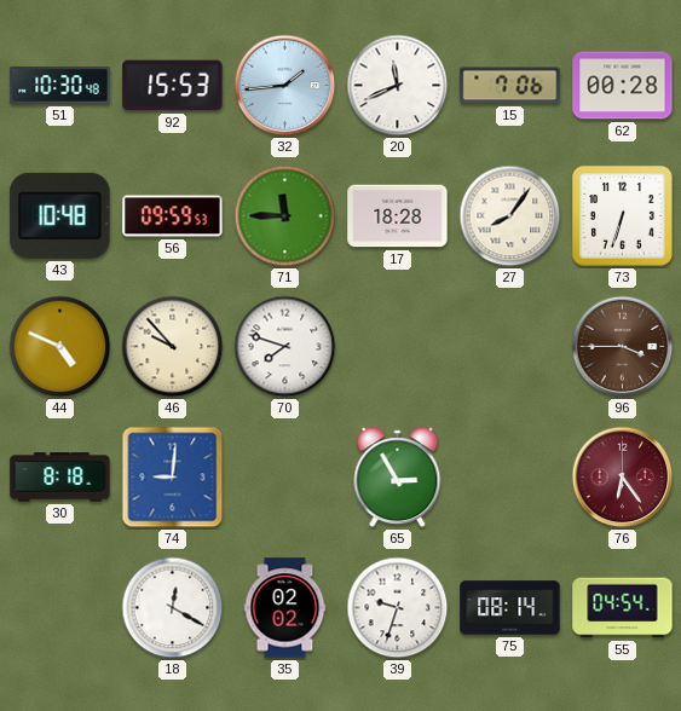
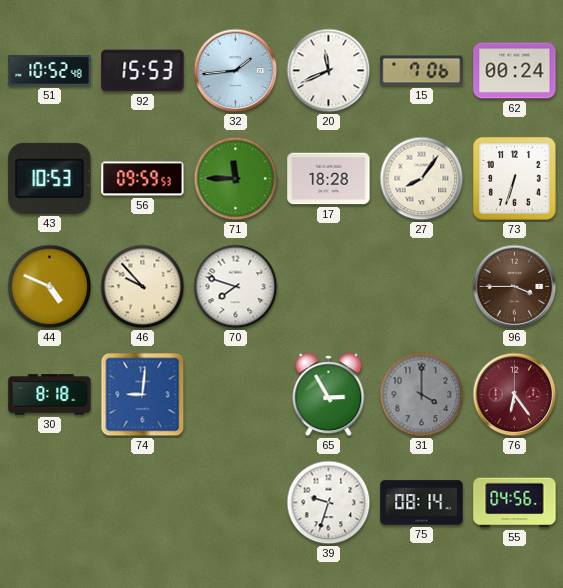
51: 10:30 -> 10:52 (50, 71)
62: 00:28 -> 00:24 (515, 71)
43: 10:48 -> 10:53 (50, 178)
31: none -> 4:00 (422, 395)
18: 12:20 -> none (173, 608)
35: 02:02 -> none (285, 608)
55: 04:54 -> 04:56 (515, 503)
